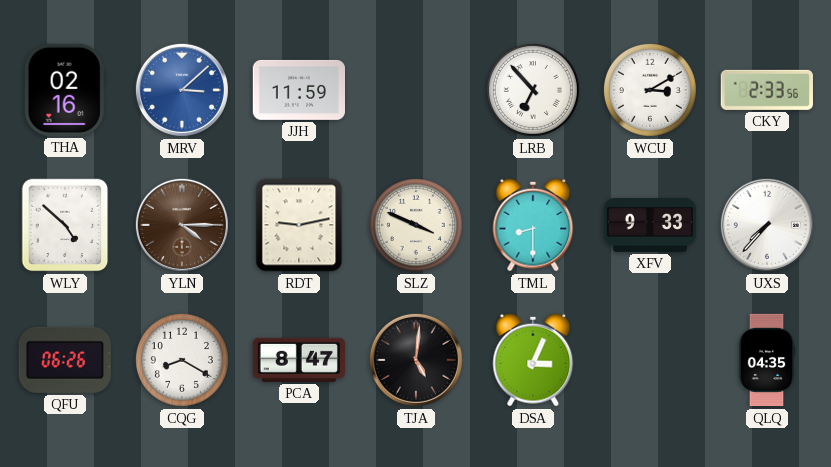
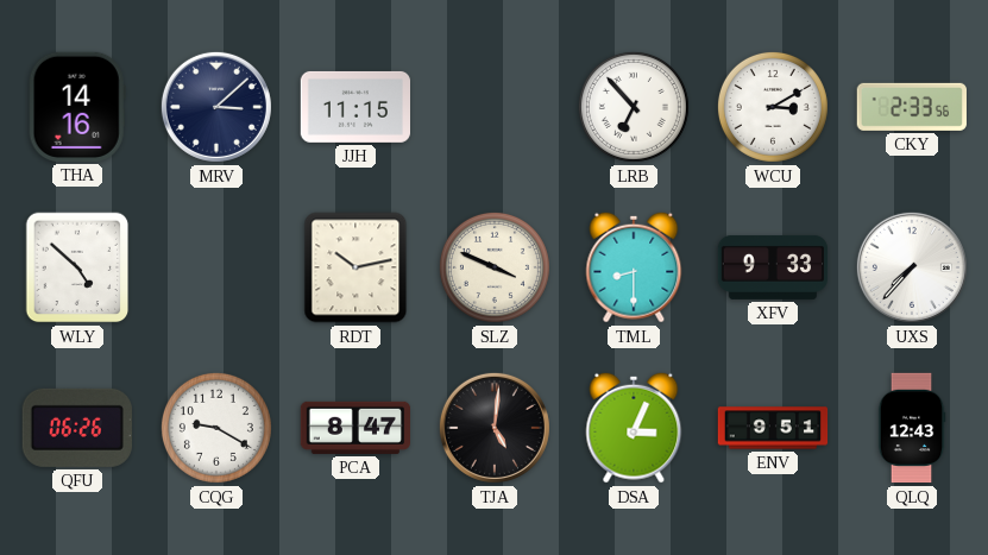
THA: 02:16 -> 14:16 (77, 107)
MRV dial: blue -> navy (216, 107)
JJH: 11:59 -> 11:15 (354, 107)
YLN: 4:15 -> none (182, 225)
RDT: 9:13 -> 10:13 (355, 267)
CQG: 8:20 -> 9:20 (216, 428)
ENV: none -> 9:51 (773, 428)
QLQ: 04:35 -> 12:43 (912, 428)
